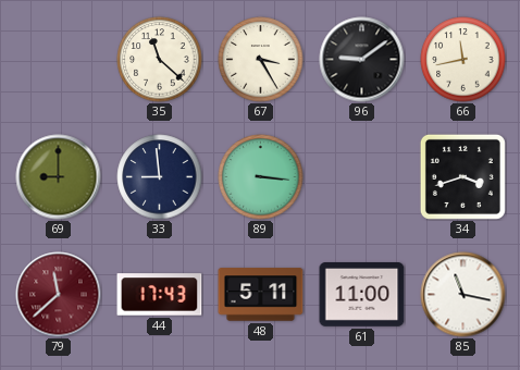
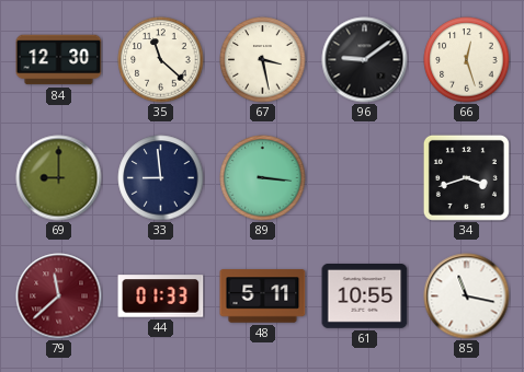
84: none -> 12:30 (59, 60)
67: 3:25 -> 3:28 (263, 60)
66: 11:43 -> 12:27 (467, 60)
44: 17:43 -> 01:33 (161, 297)
61: 11:00 -> 10:55 (365, 297)
